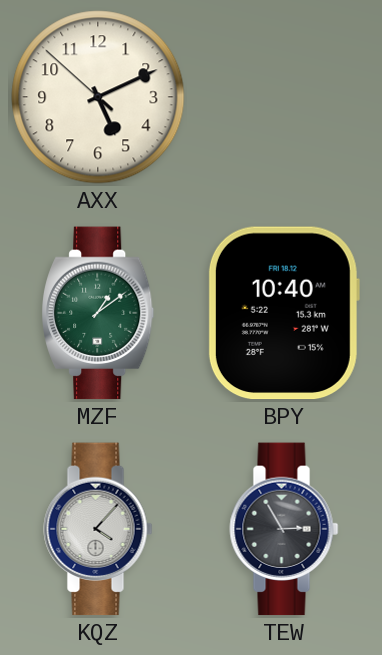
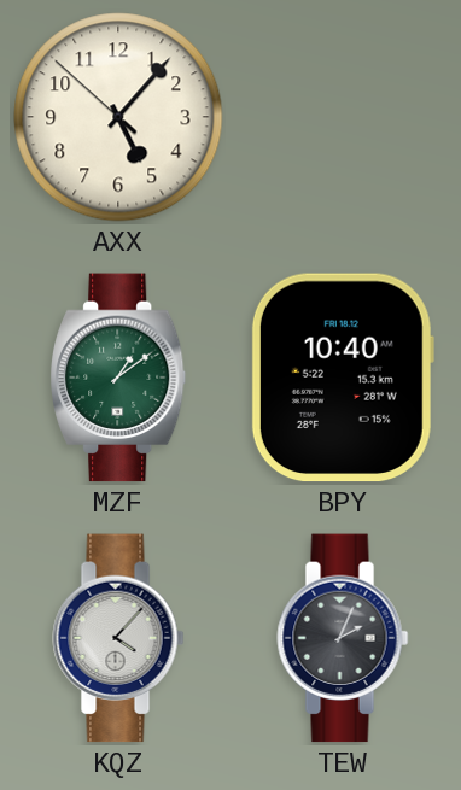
AXX: 5:10 -> 5:06 (118, 117)
TEW: 2:55 -> 2:04 (343, 638)
